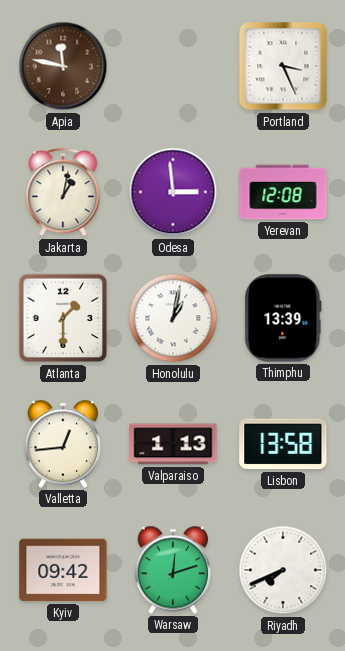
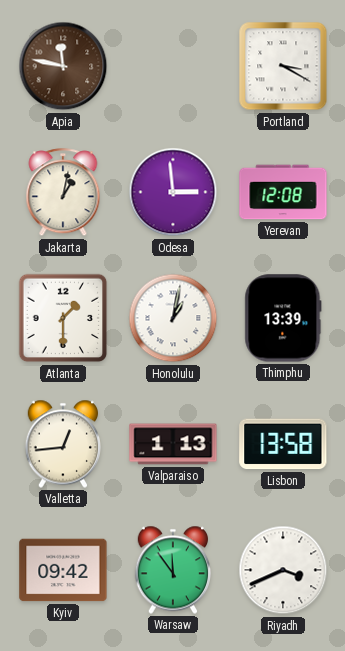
Portland: 3:26 -> 3:20 (283, 66)
Warsaw: 12:12 -> 11:54 (173, 570)
Riyadh: 7:41 -> 3:41 (283, 570)
